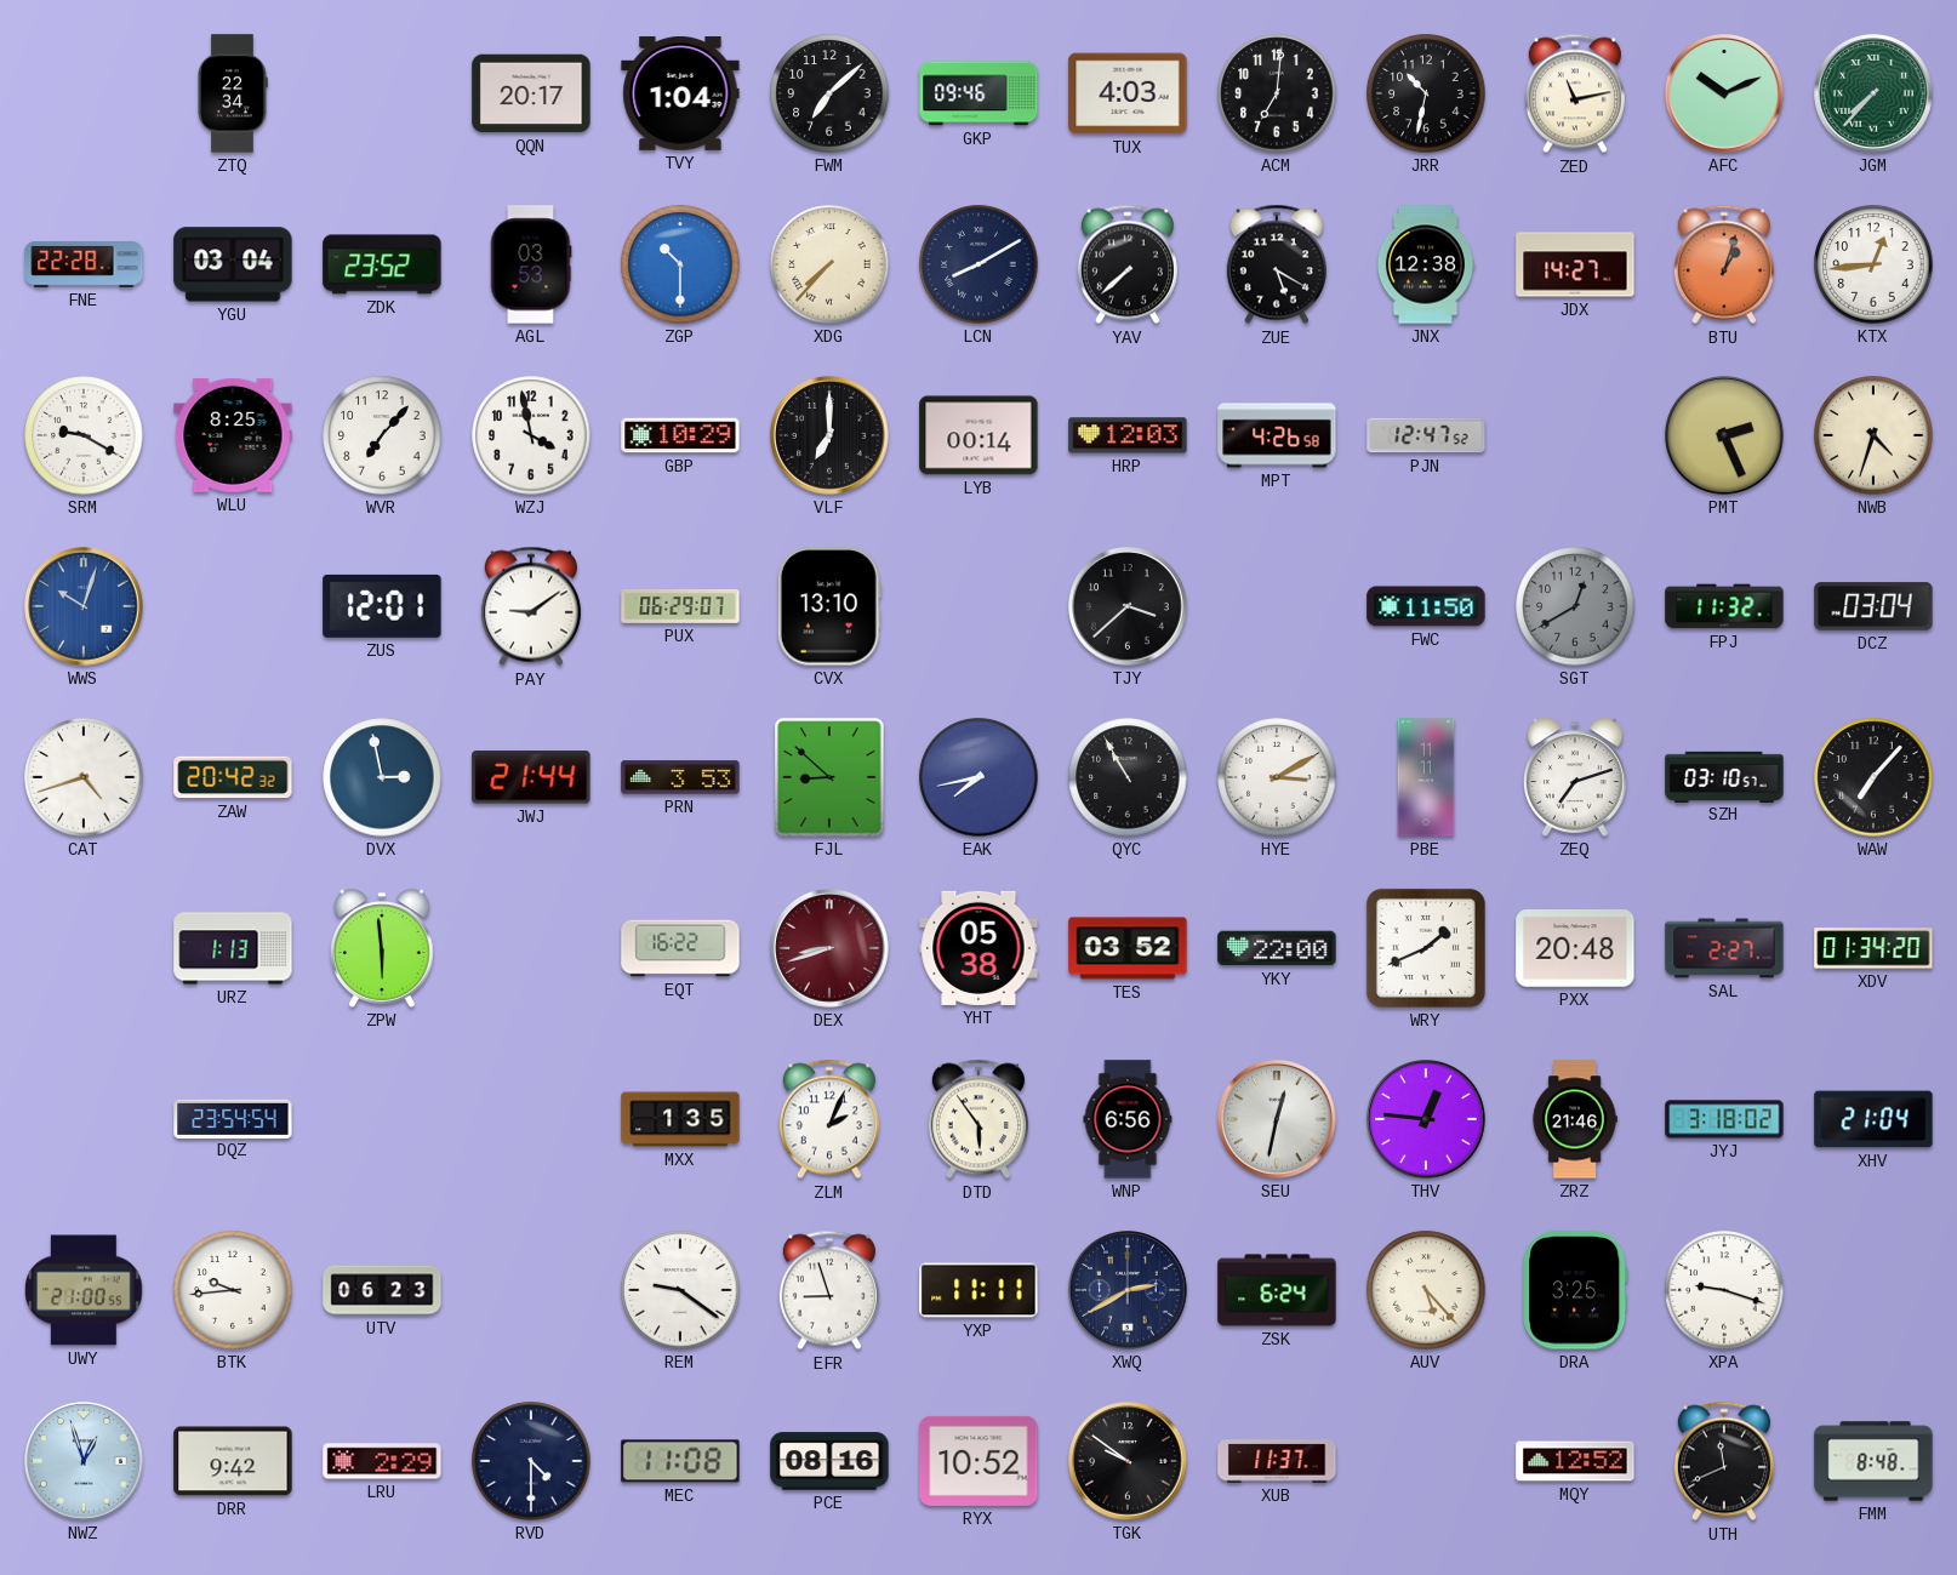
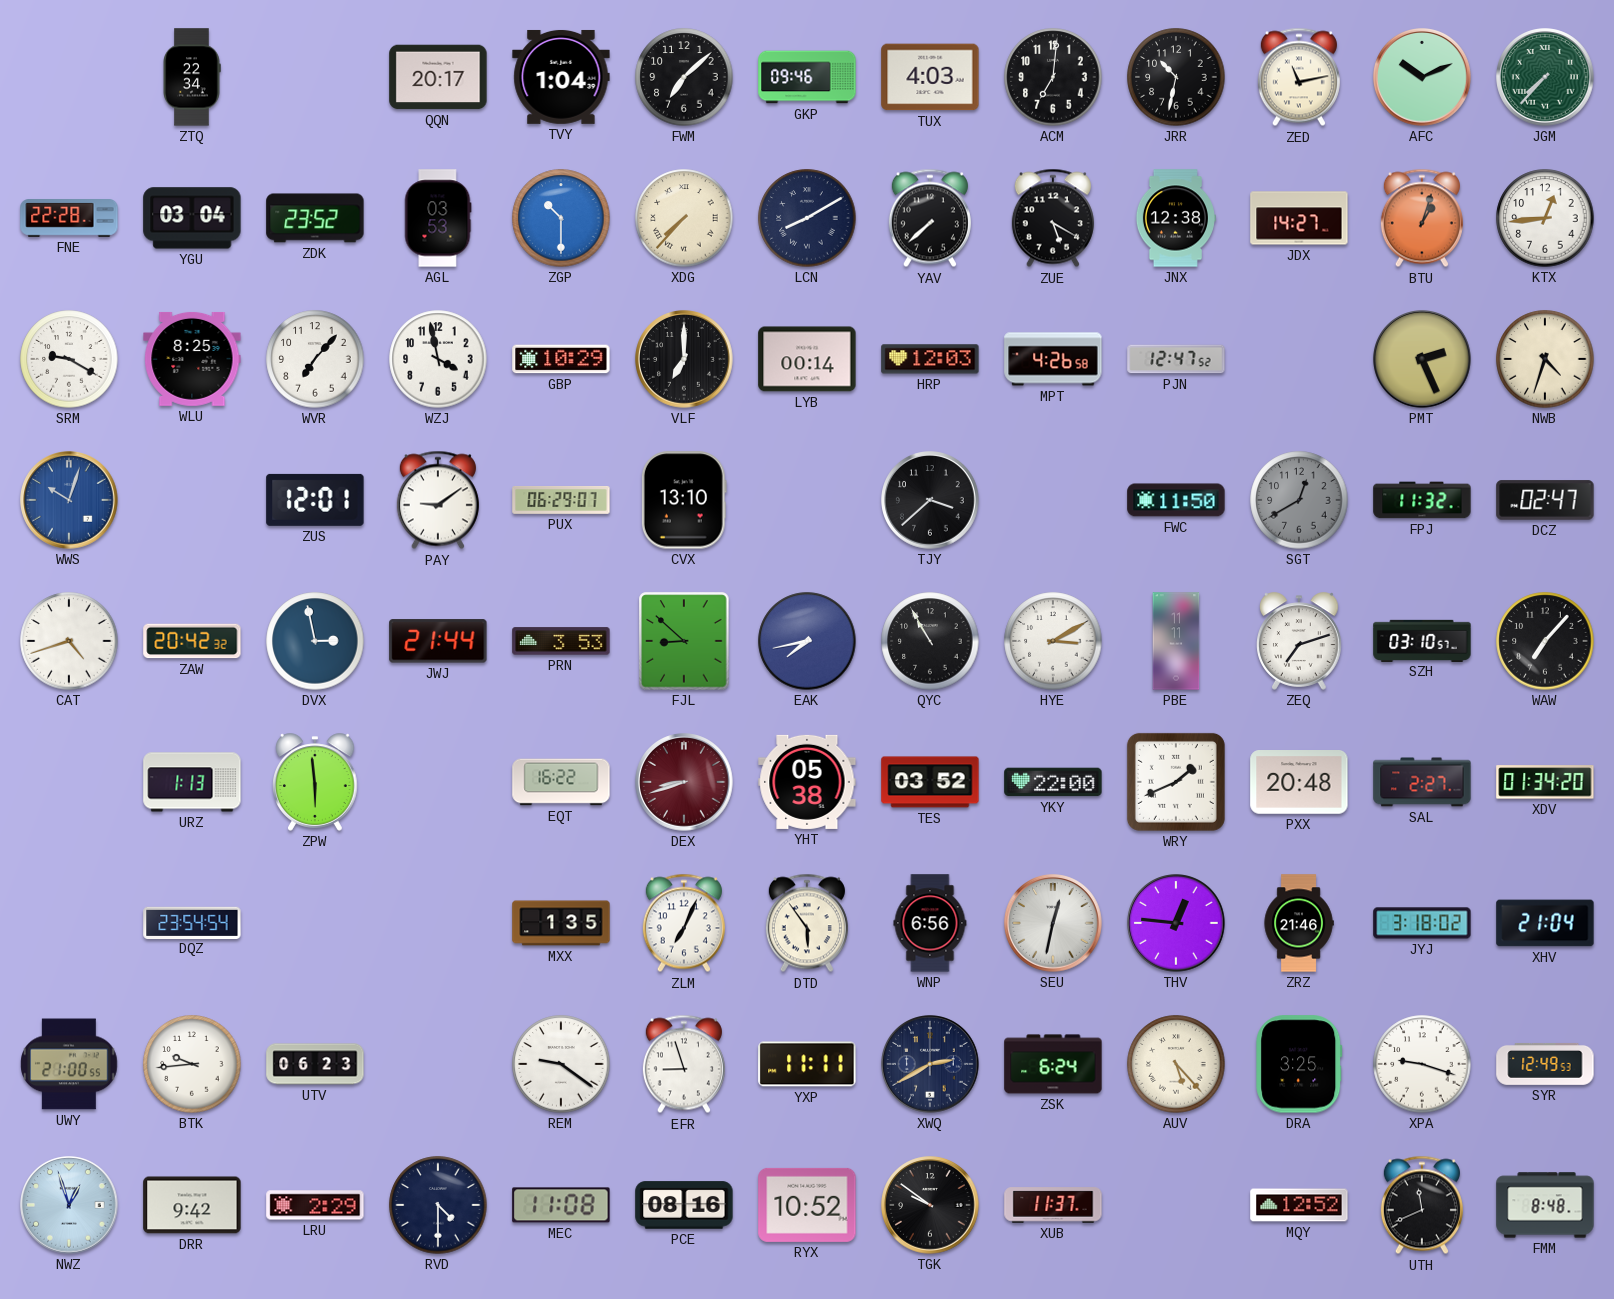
DCZ: 03:04 -> 02:47 (1545, 500)
ZLM: 2:04 -> 7:04 (684, 923)
SYR: none -> 12:49 (1545, 1064)
